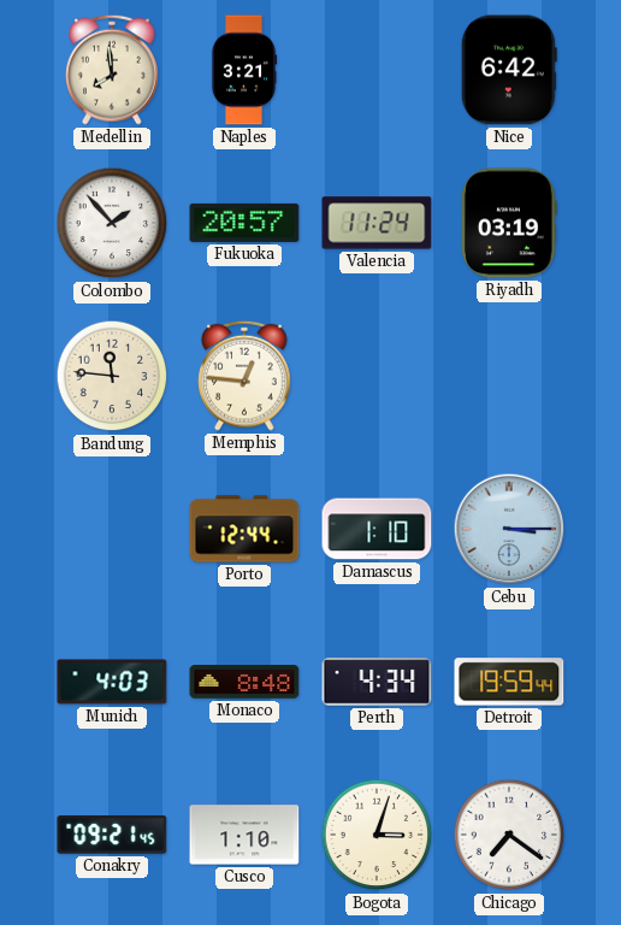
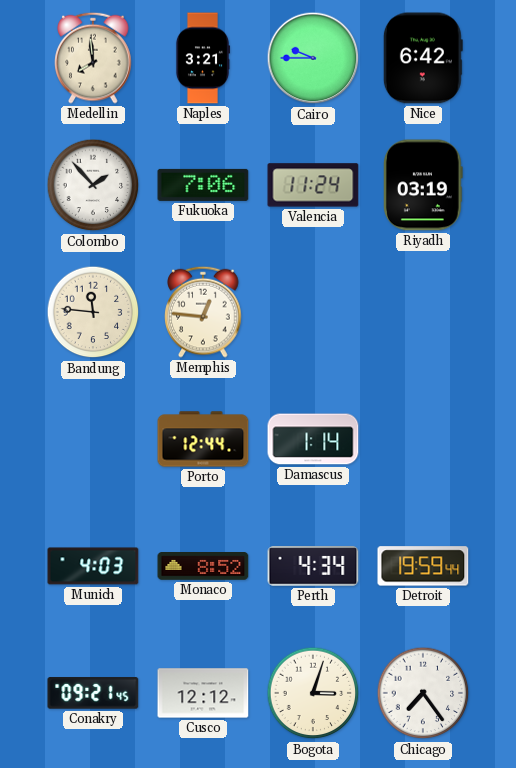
Cairo: none -> 9:45 (313, 58)
Fukuoka: 20:57 -> 7:06 (203, 185)
Damascus: 1:10 -> 1:14 (313, 439)
Cebu: 3:15 -> none (509, 529)
Monaco: 8:48 -> 8:52 (203, 566)
Cusco: 1:10 -> 12:12 (203, 693)
Chicago: 7:21 -> 7:24 (423, 693)
